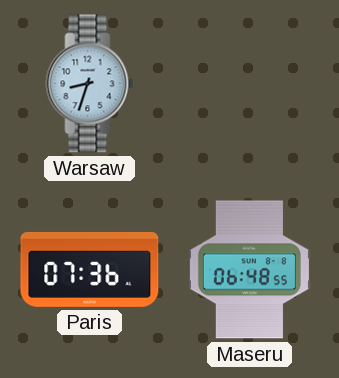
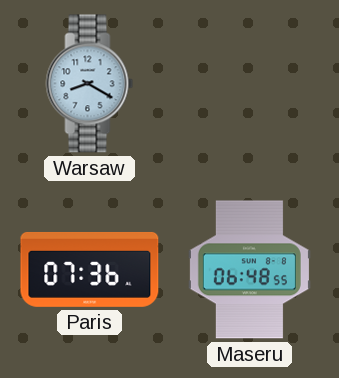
Warsaw: 8:33 -> 8:20 (90, 84)
